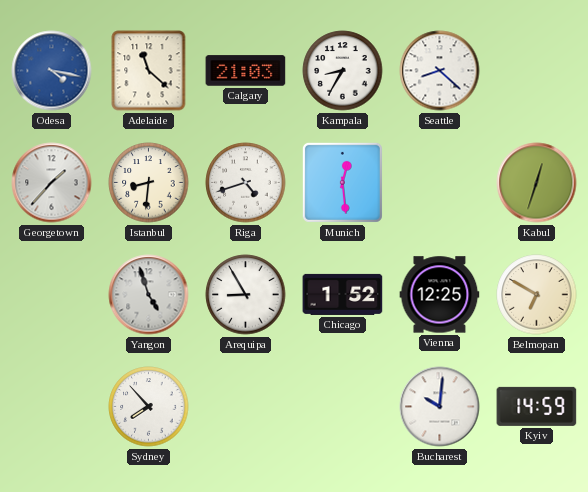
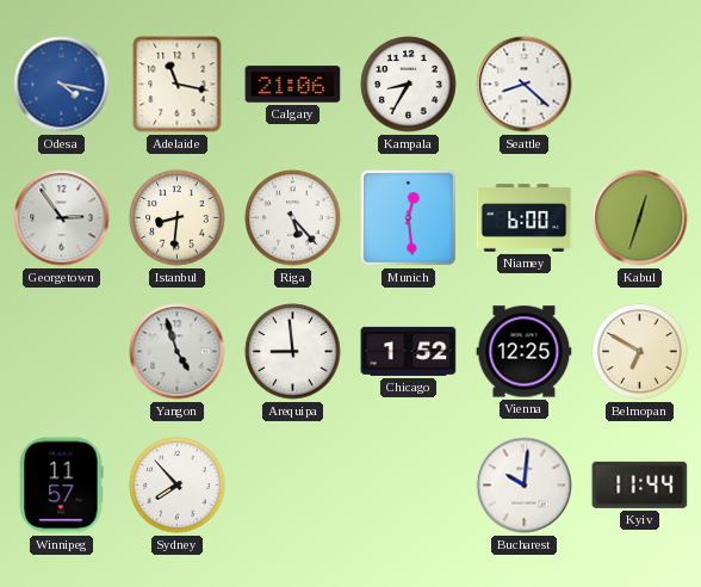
Adelaide: 11:22 -> 11:17 (178, 85)
Calgary: 21:03 -> 21:06 (293, 85)
Georgetown: 1:37 -> 2:54 (62, 218)
Riga: 4:42 -> 5:23 (293, 218)
Niamey: none -> 6:00 (525, 218)
Arequipa: 8:55 -> 8:59 (293, 352)
Winnipeg: none -> 11:57 (61, 486)
Kyiv: 14:59 -> 11:44 (640, 484)
